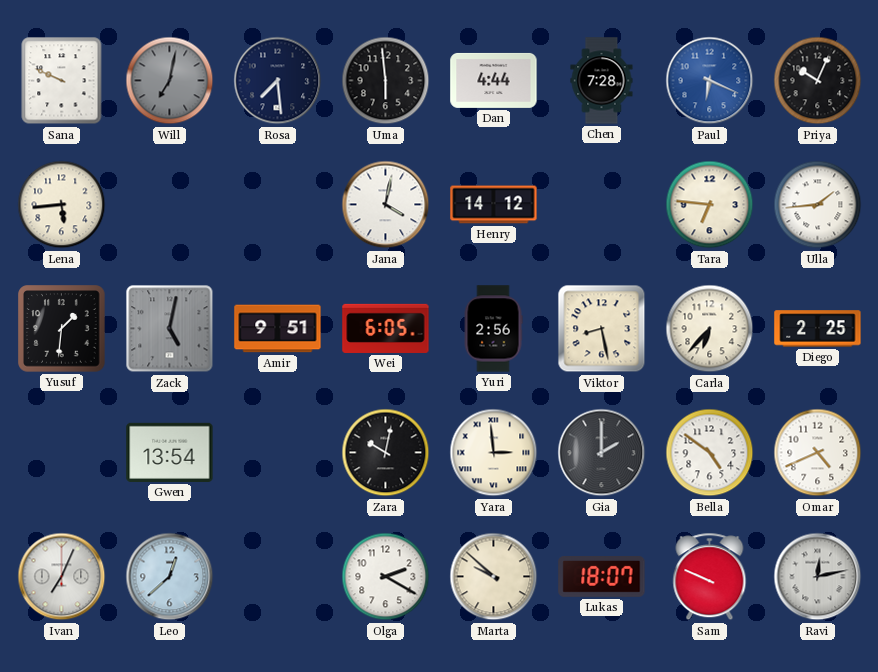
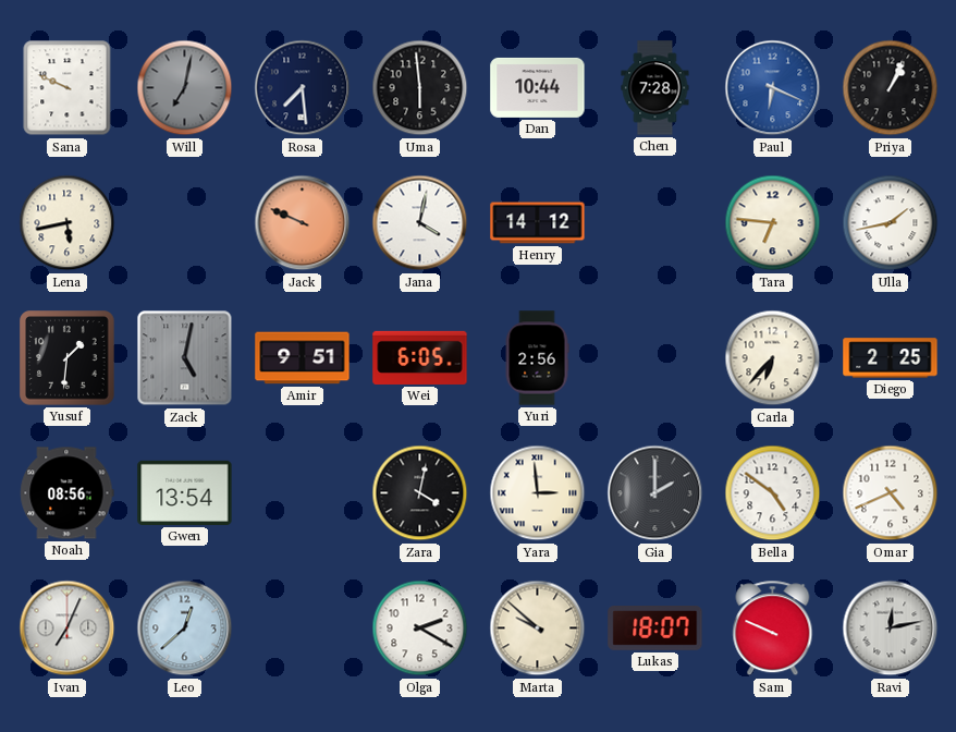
Dan: 4:44 -> 10:44 (538, 87)
Priya: 10:04 -> 1:04 (891, 88)
Lena: 5:44 -> 5:43 (68, 223)
Jack: none -> 9:49 (303, 223)
Ulla: 1:44 -> 1:43 (891, 223)
Viktor: 8:28 -> none (602, 329)
Noah: none -> 08:56 (68, 493)
Zara: 10:02 -> 4:02 (420, 493)
